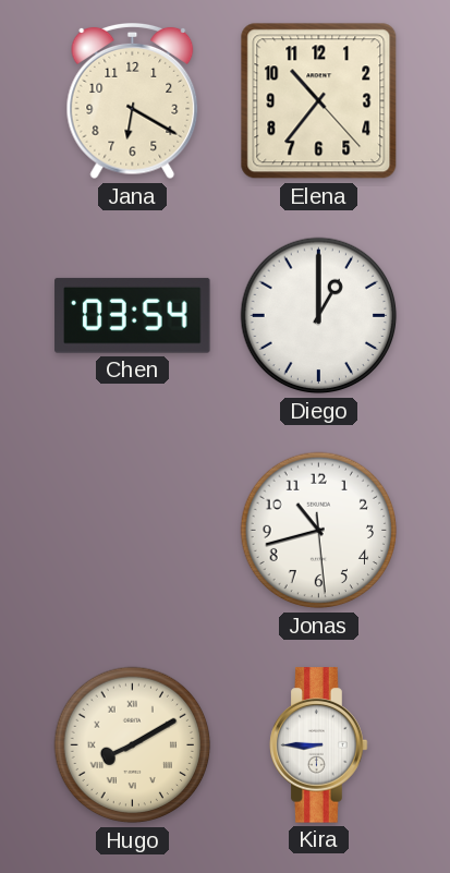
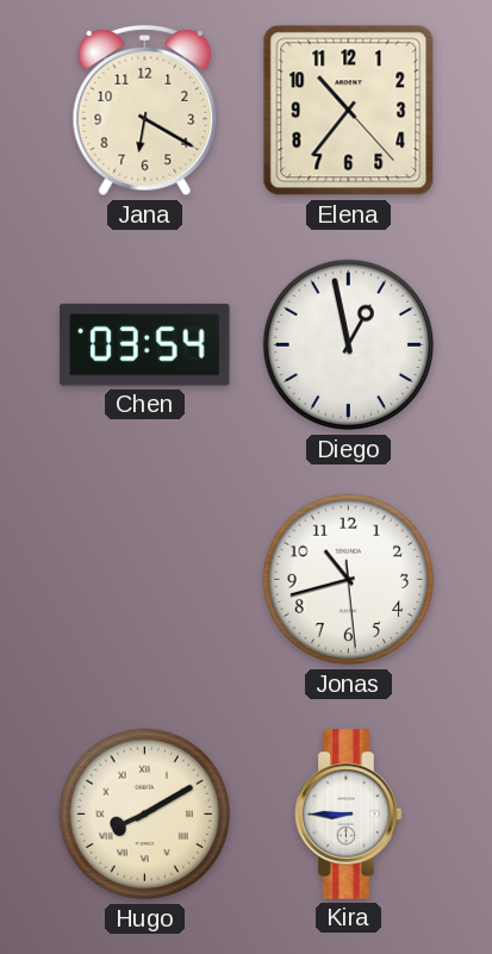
Diego: 1:00 -> 12:58 (349, 345)
